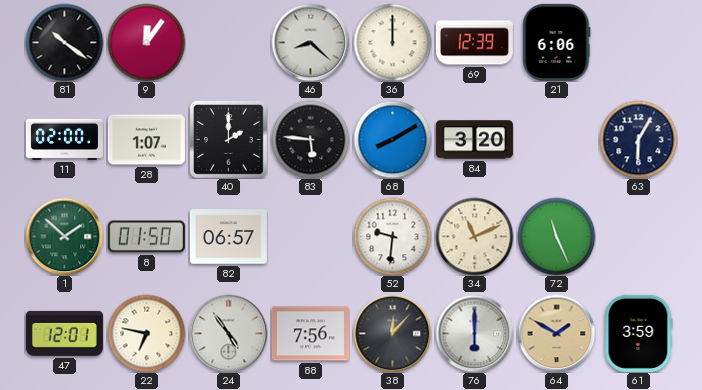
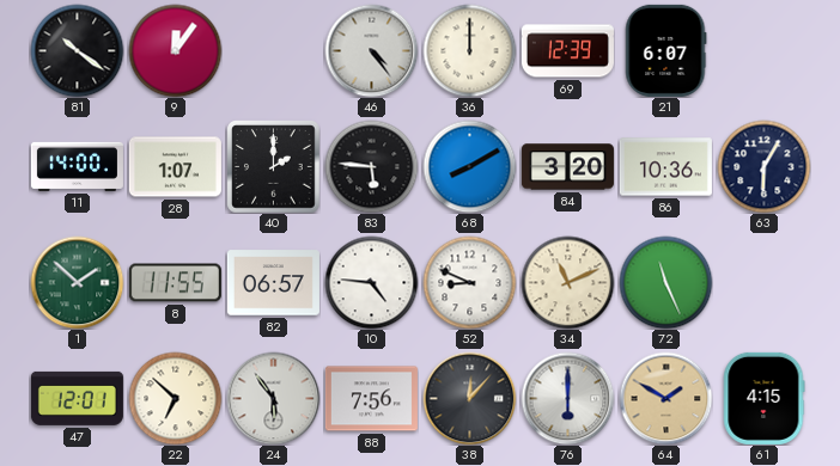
46: 8:22 -> 4:24 (371, 50)
21: 6:06 -> 6:07 (666, 50)
11: 02:00 -> 14:00 (77, 166)
86: none -> 10:36 (665, 167)
8: 01:50 -> 11:55 (175, 283)
10: none -> 4:46 (371, 282)
52: 9:31 -> 8:49 (469, 282)
22: 6:47 -> 6:52 (175, 398)
24: 4:54 -> 5:54 (273, 398)
61: 3:59 -> 4:15 (765, 398)
